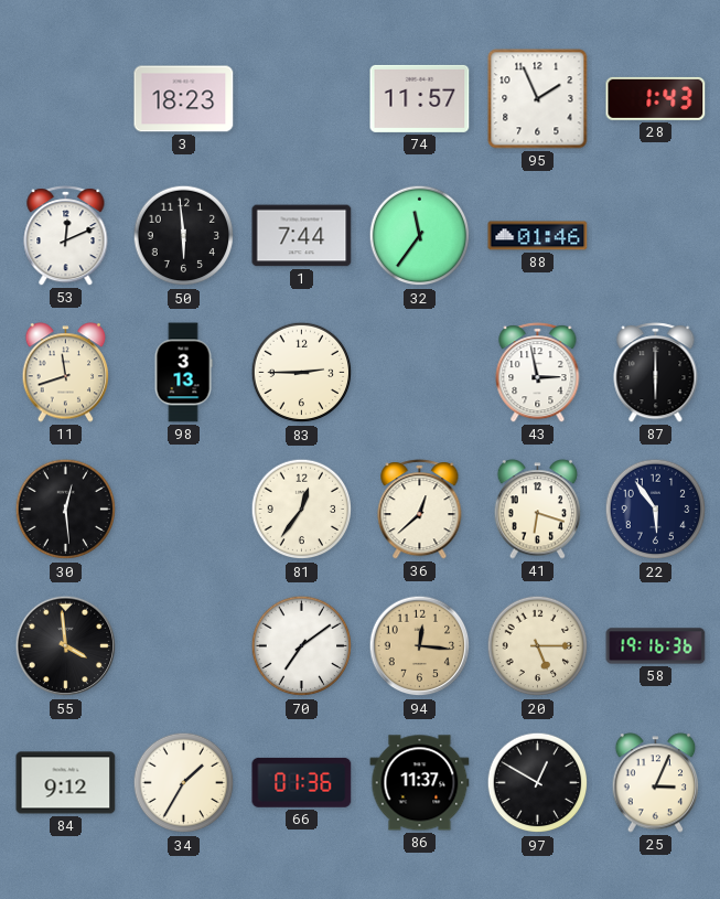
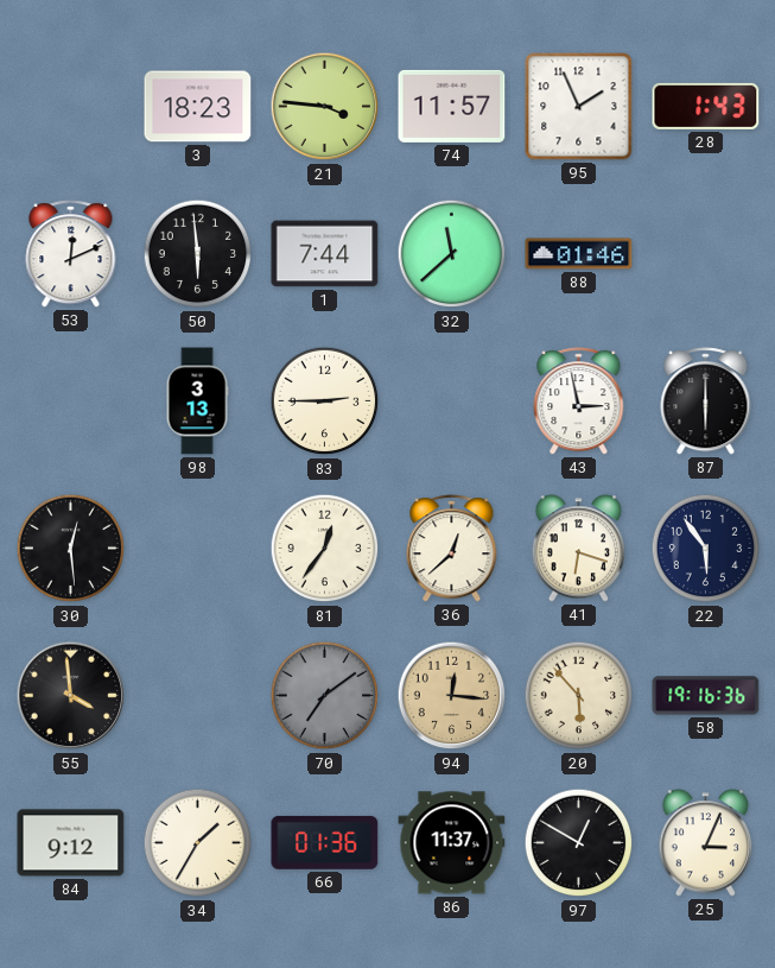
21: none -> 3:46 (325, 107)
32: 11:36 -> 11:38 (452, 254)
11: 11:42 -> none (66, 373)
70 dial: white -> grey (325, 696)
20: 5:15 -> 5:53 (579, 696)
